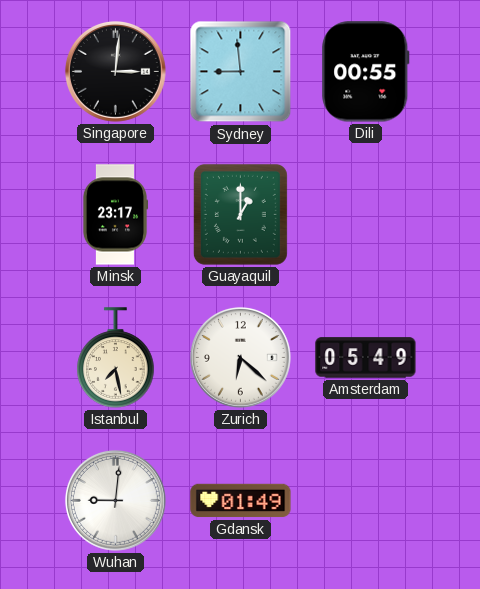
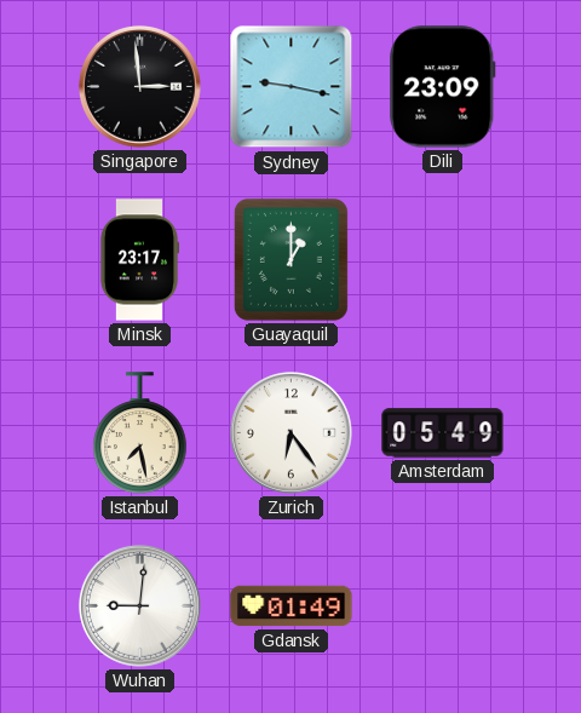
Singapore: 3:01 -> 2:59 (139, 86)
Sydney: 8:59 -> 9:17 (292, 87)
Dili: 00:55 -> 23:09 (443, 87)
Zurich: 6:22 -> 6:24 (290, 432)
